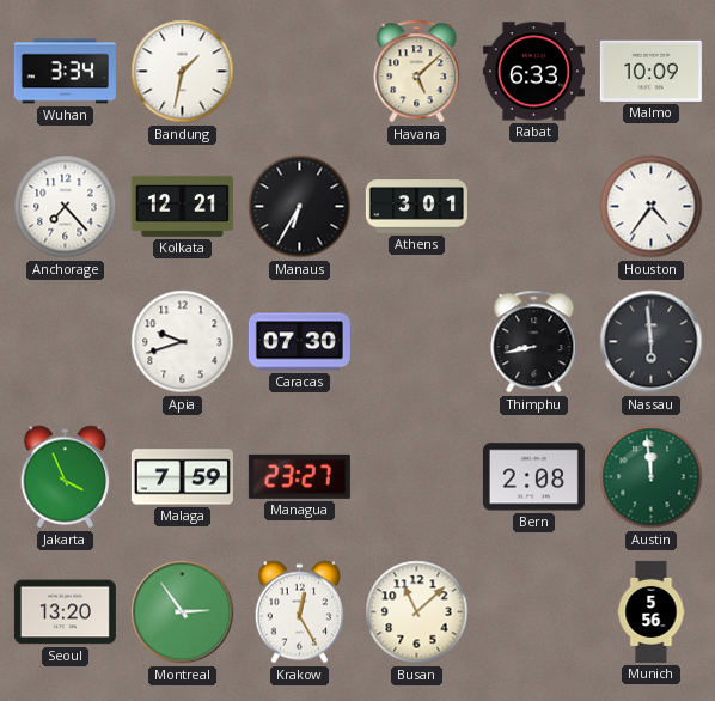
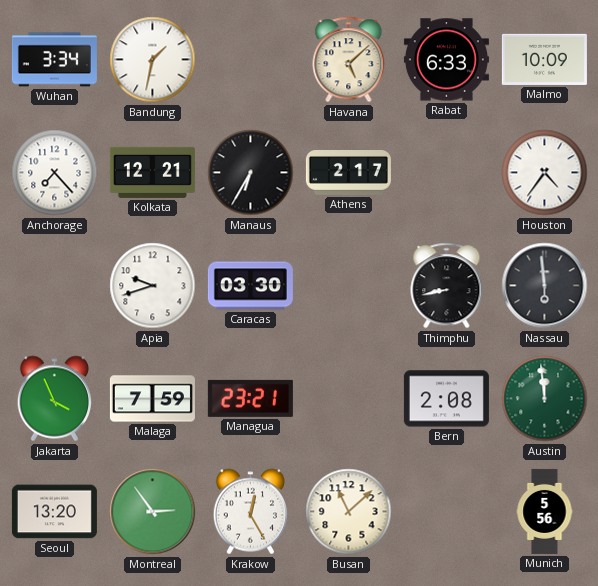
Athens: 3:01 -> 2:17 (348, 173)
Caracas: 07:30 -> 03:30 (250, 286)
Managua: 23:27 -> 23:21 (250, 398)
